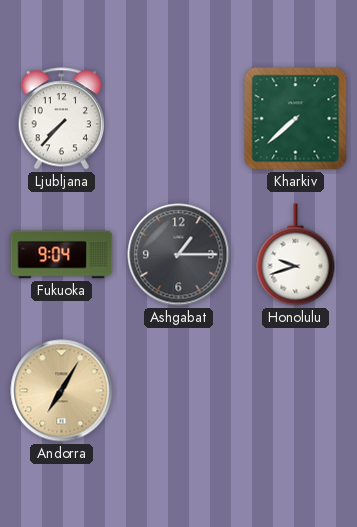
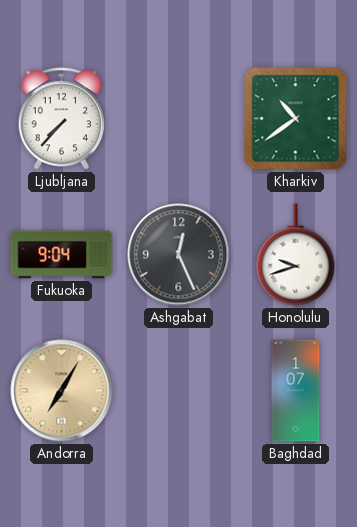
Kharkiv: 7:38 -> 10:39 (296, 119)
Ashgabat: 1:15 -> 12:26 (179, 255)
Baghdad: none -> 1:07 (296, 391)
